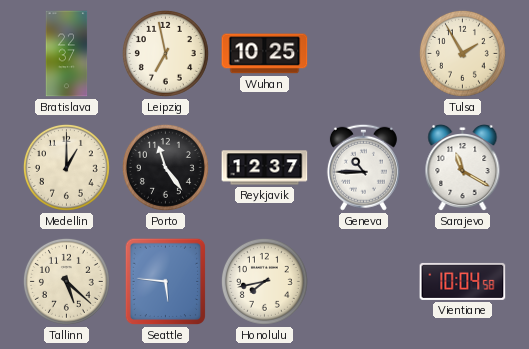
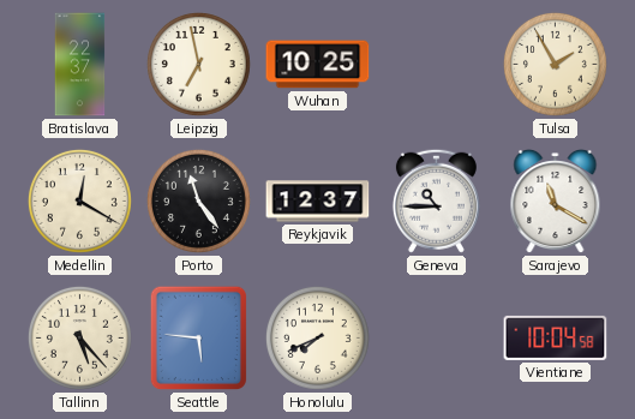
Medellin: 1:00 -> 12:20 (79, 200)
Tallinn: 5:22 -> 5:23 (79, 337)
Honolulu: 7:43 -> 7:41 (317, 337)
